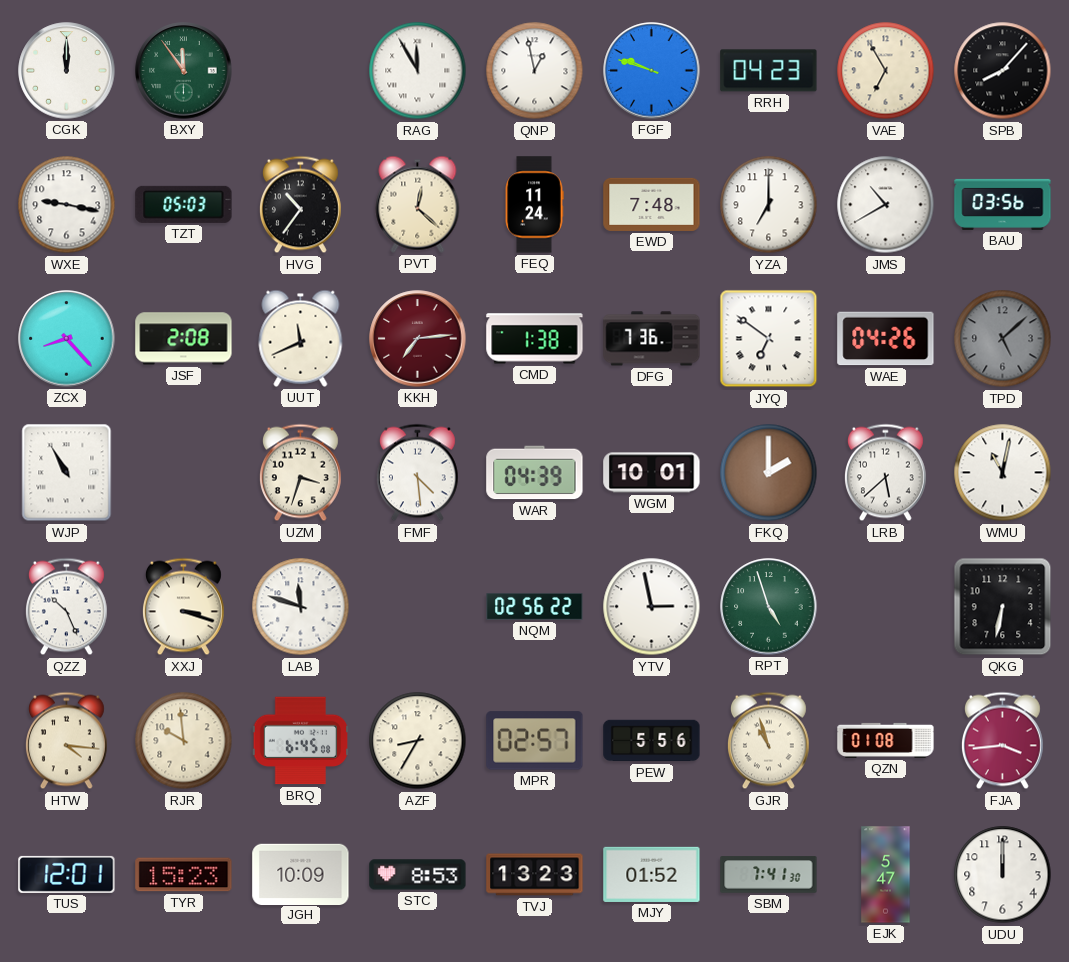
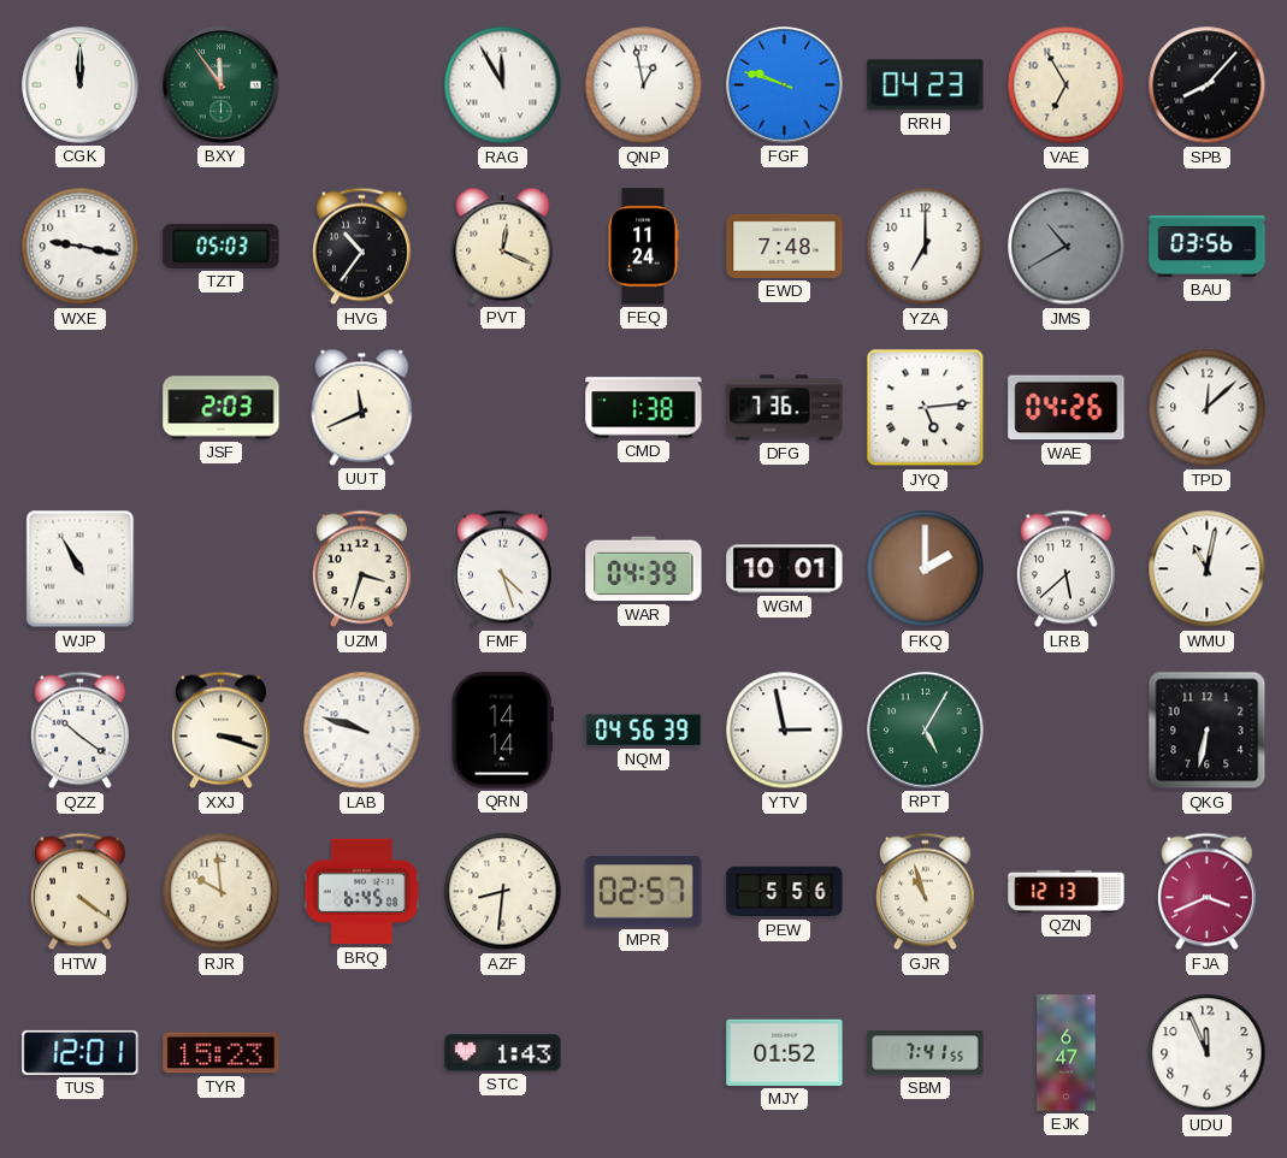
PVT: 12:22 -> 12:19 (503, 246)
JMS dial: white -> grey (1067, 247)
ZCX: 8:23 -> none (67, 339)
JSF: 2:08 -> 2:03 (222, 408)
KKH: 7:14 -> none (418, 339)
JYQ: 6:51 -> 5:14 (926, 408)
TPD: 5:08 -> 12:08 (1208, 408)
TPD dial: grey -> white (1208, 408)
FMF: 4:29 -> 4:27 (502, 569)
QZZ: 10:26 -> 10:21 (79, 731)
LAB: 11:48 -> 9:48 (362, 731)
QRN: none -> 14:14 (502, 731)
NQM: 02:56 -> 04:56 (644, 731)
RPT: 4:57 -> 5:05 (926, 731)
HTW: 4:16 -> 4:21 (79, 892)
AZF: 8:35 -> 8:31 (503, 892)
QZN: 01:08 -> 12:13 (1067, 891)
FJA: 3:44 -> 3:41 (1206, 892)
JGH: 10:09 -> none (301, 874)
STC: 8:53 -> 1:43 (503, 1053)
TVJ: 13:23 -> none (535, 875)
SBM: 7:41:30 -> 7:41:55 (926, 1053)
EJK: 5:47 -> 6:47 (1067, 1053)
UDU: 12:00 -> 11:56 (1208, 1053)
